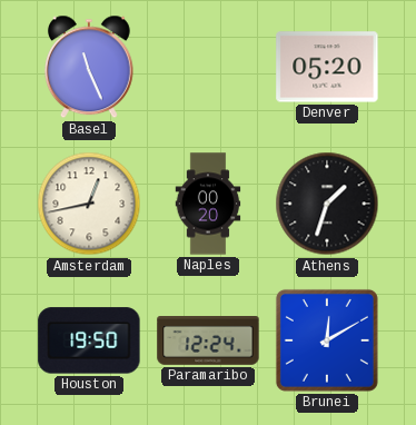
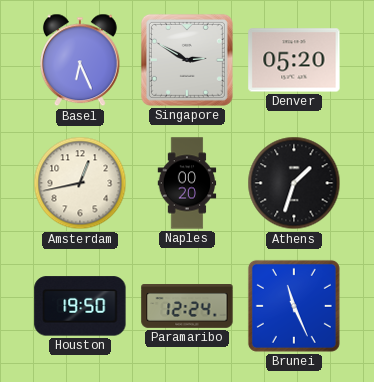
Basel: 11:26 -> 6:26 (80, 60)
Singapore: none -> 2:50 (187, 60)
Brunei: 12:10 -> 11:26 (294, 306)
